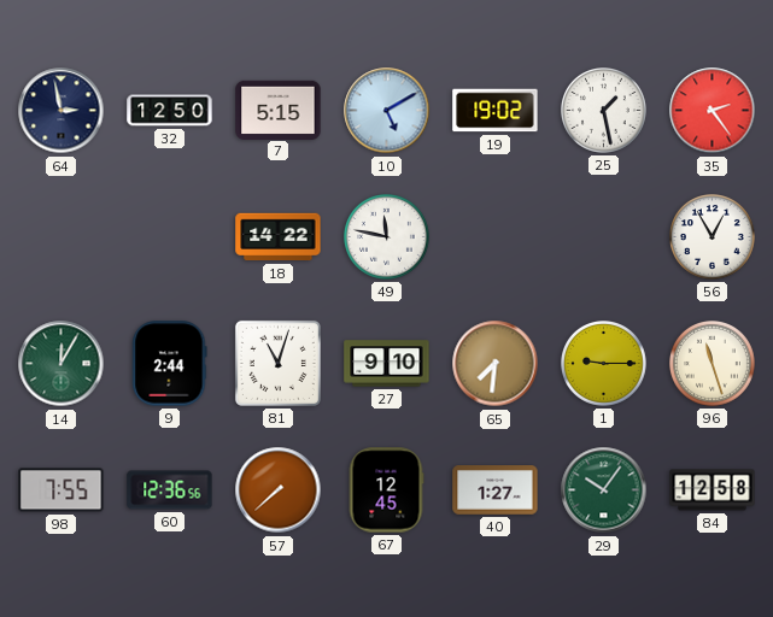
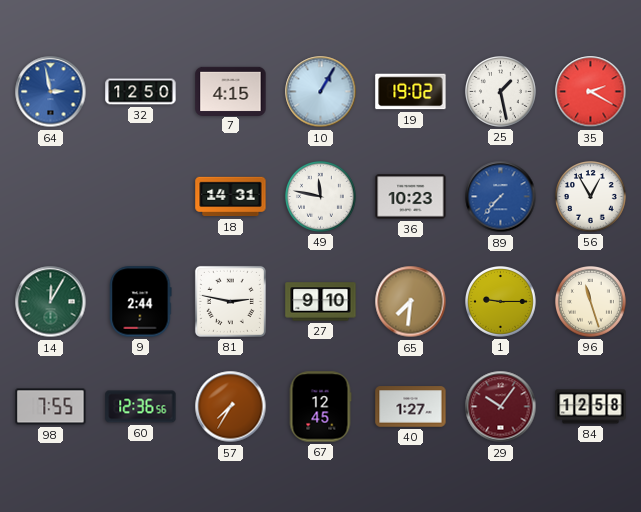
64 dial: navy -> blue (51, 92)
7: 5:15 -> 4:15 (231, 91)
10: 5:10 -> 1:05 (321, 92)
35: 2:24 -> 2:20 (591, 92)
18: 14:22 -> 14:31 (231, 197)
36: none -> 10:23 (411, 197)
89: none -> 7:37 (501, 197)
81: 11:03 -> 2:47 (230, 301)
57: 7:38 -> 7:35 (231, 407)
29 dial: green -> burgundy (501, 407)
